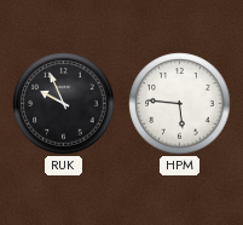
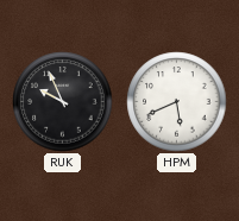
HPM: 5:46 -> 5:41 (177, 102)
